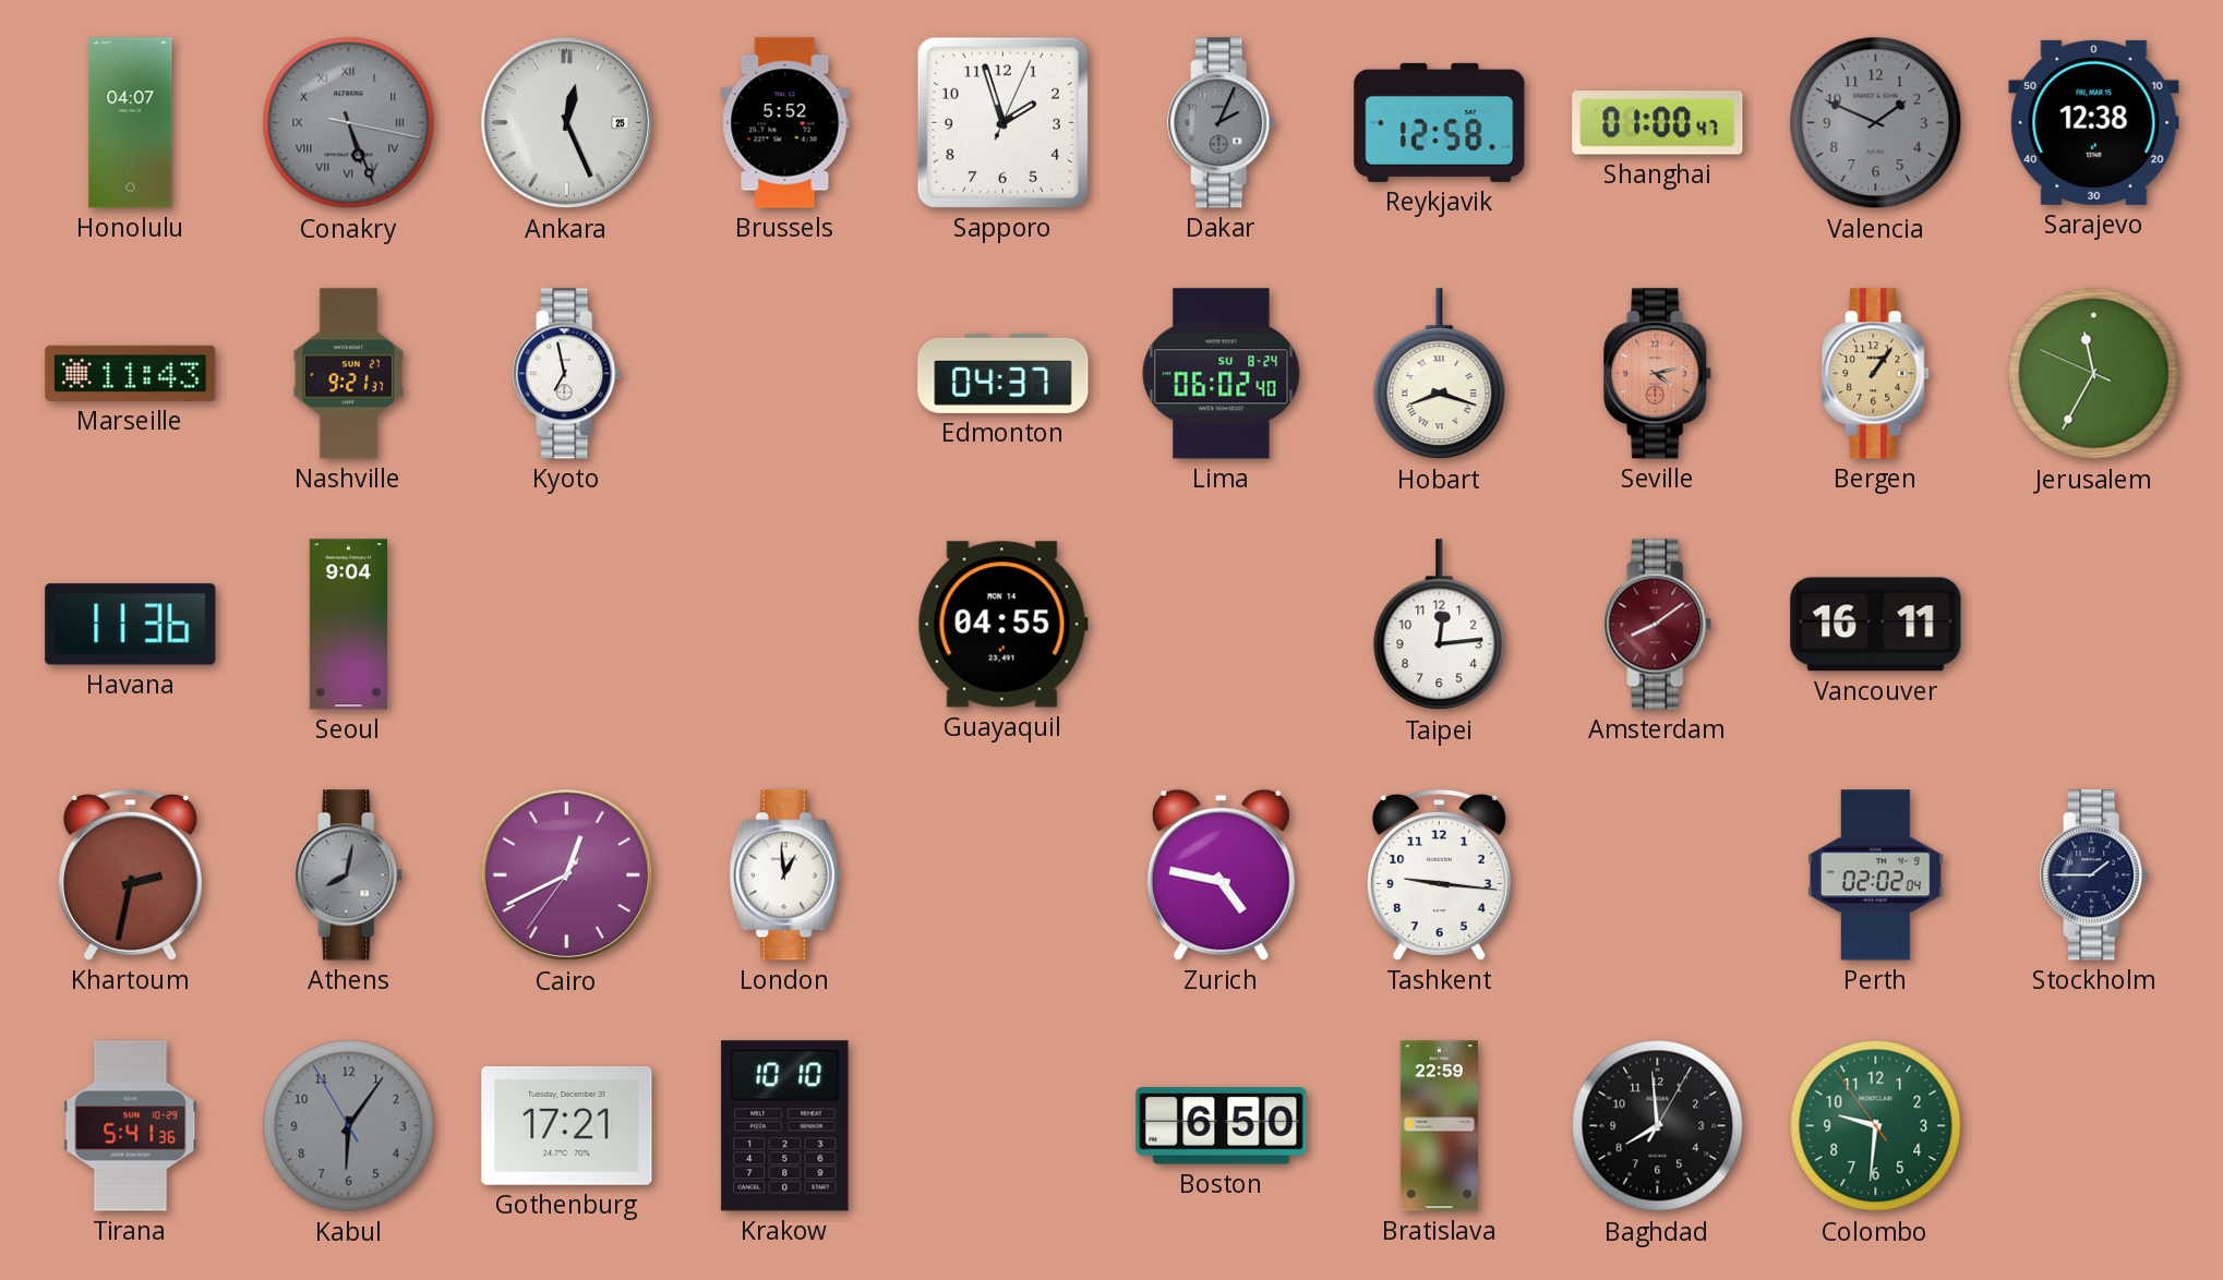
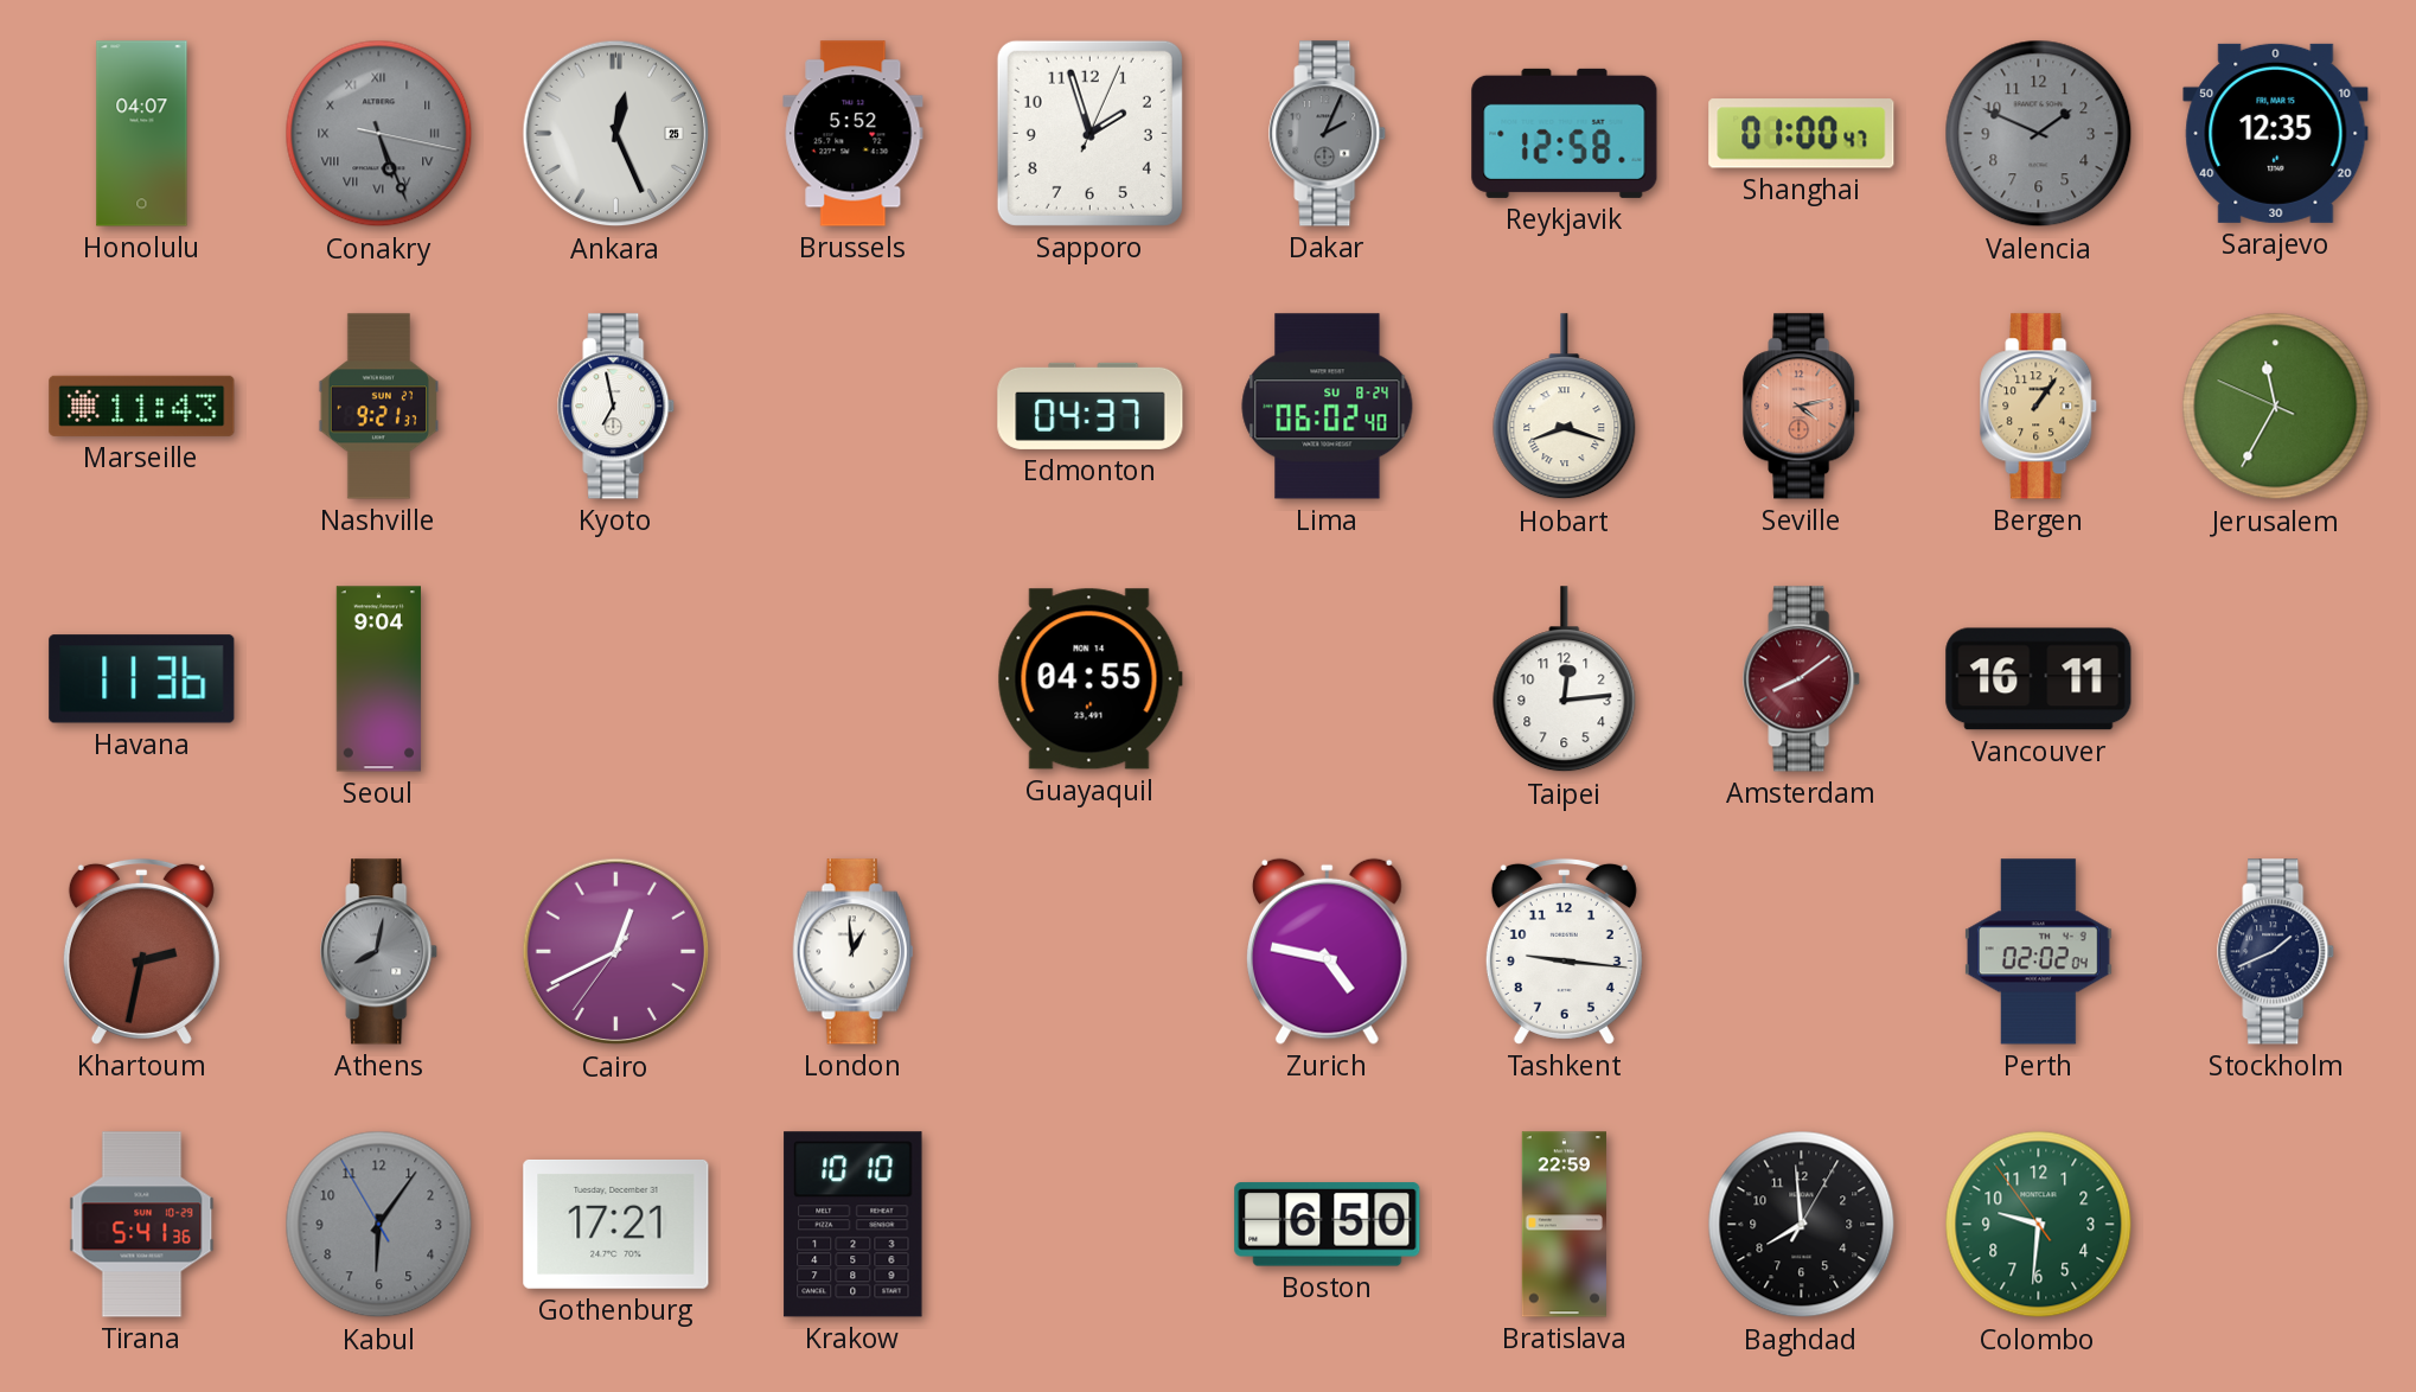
Sarajevo: 12:38 -> 12:35 (2276, 133)
Stockholm: 1:45 -> 1:41 (2276, 952)
